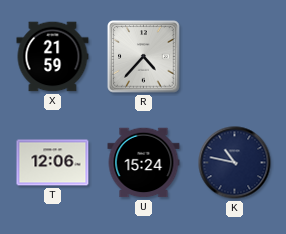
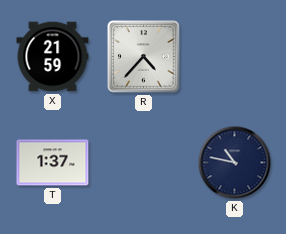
T: 12:06 -> 1:37 (53, 163)
U: 15:24 -> none (144, 163)
